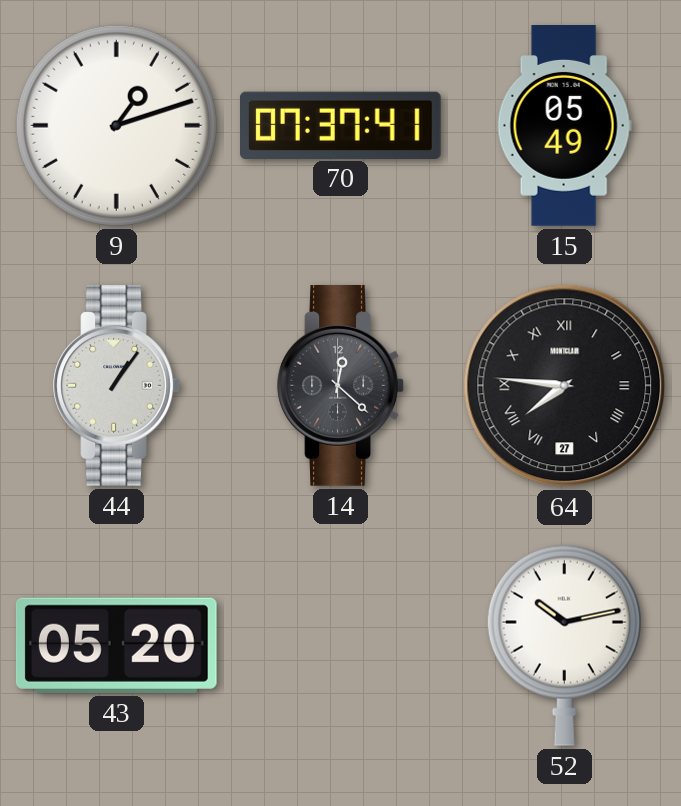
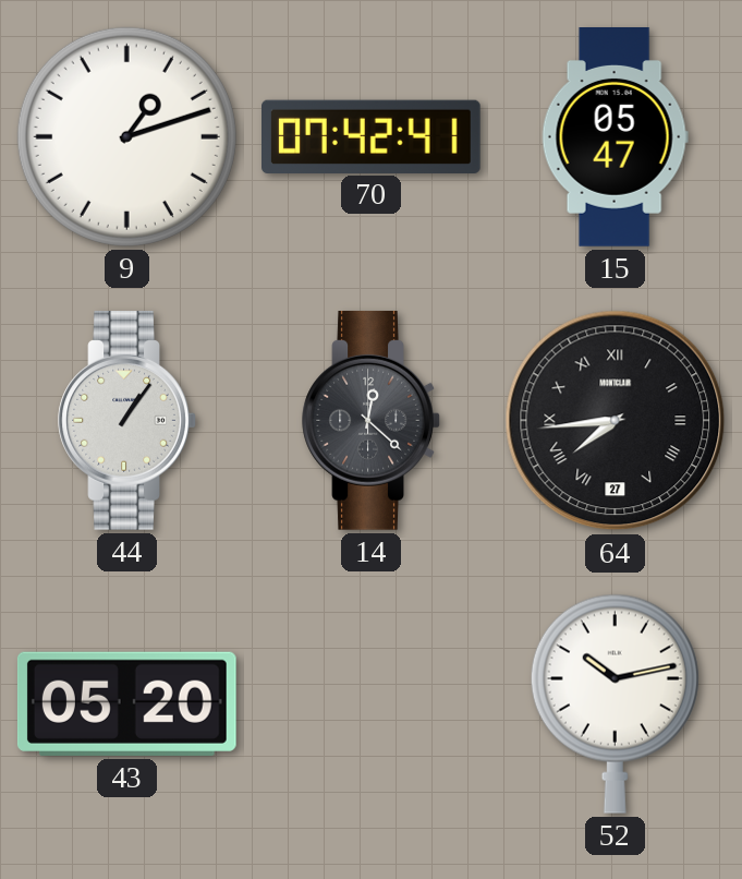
70: 07:37 -> 07:42 (372, 136)
15: 05:49 -> 05:47 (615, 137)
64: 7:46 -> 7:44 (616, 421)
